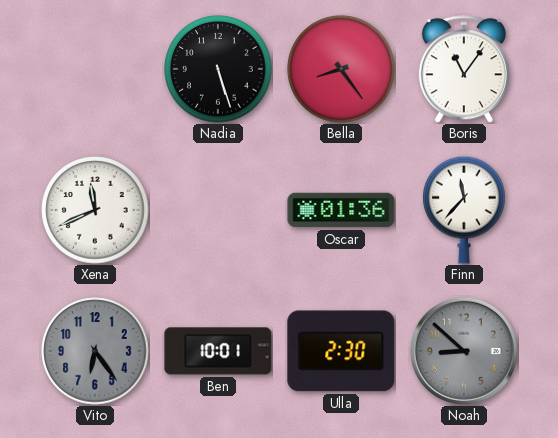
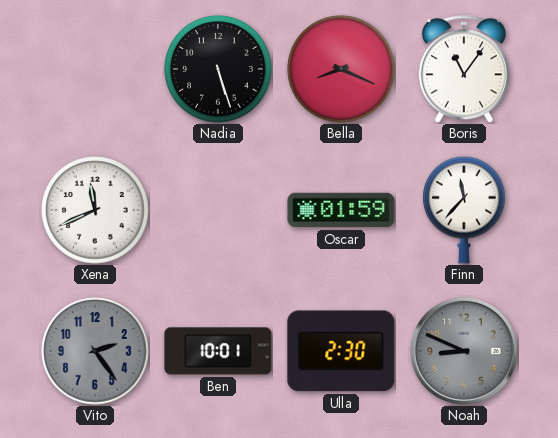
Bella: 8:24 -> 8:19 (341, 69)
Oscar: 01:36 -> 01:59 (341, 210)
Vito: 6:24 -> 2:24 (95, 351)
Noah: 8:52 -> 8:49 (464, 351)
